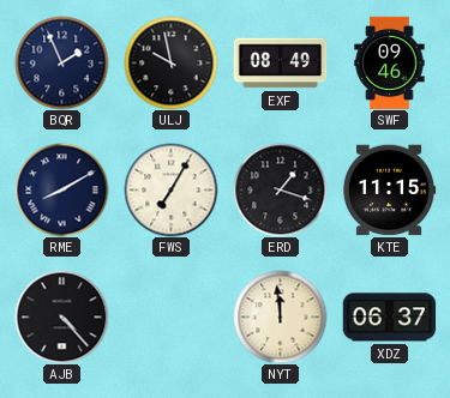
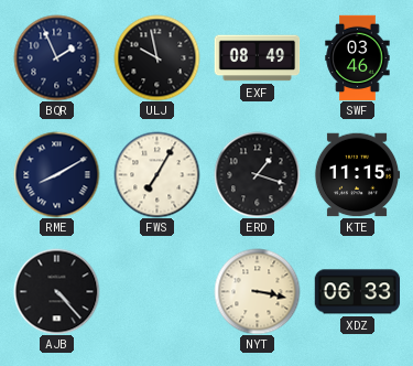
SWF: 09:46 -> 03:46 (358, 57)
NYT: 11:59 -> 3:17 (257, 291)
XDZ: 06:37 -> 06:33 (357, 292)
